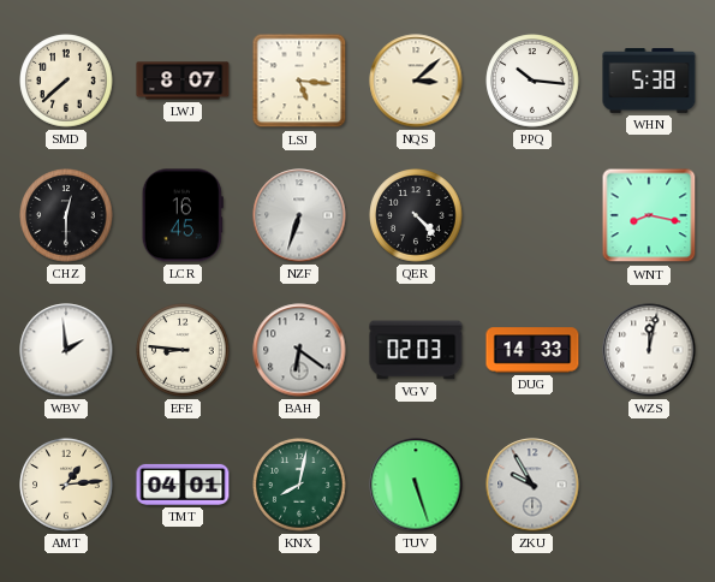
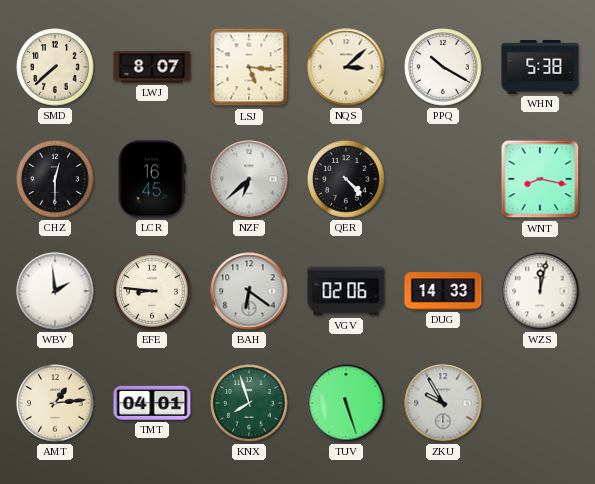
PPQ: 10:16 -> 10:20 (443, 67)
NZF: 6:33 -> 6:38 (249, 179)
VGV: 02:03 -> 02:06 (346, 291)
KNX: 8:02 -> 7:57 (249, 403)
